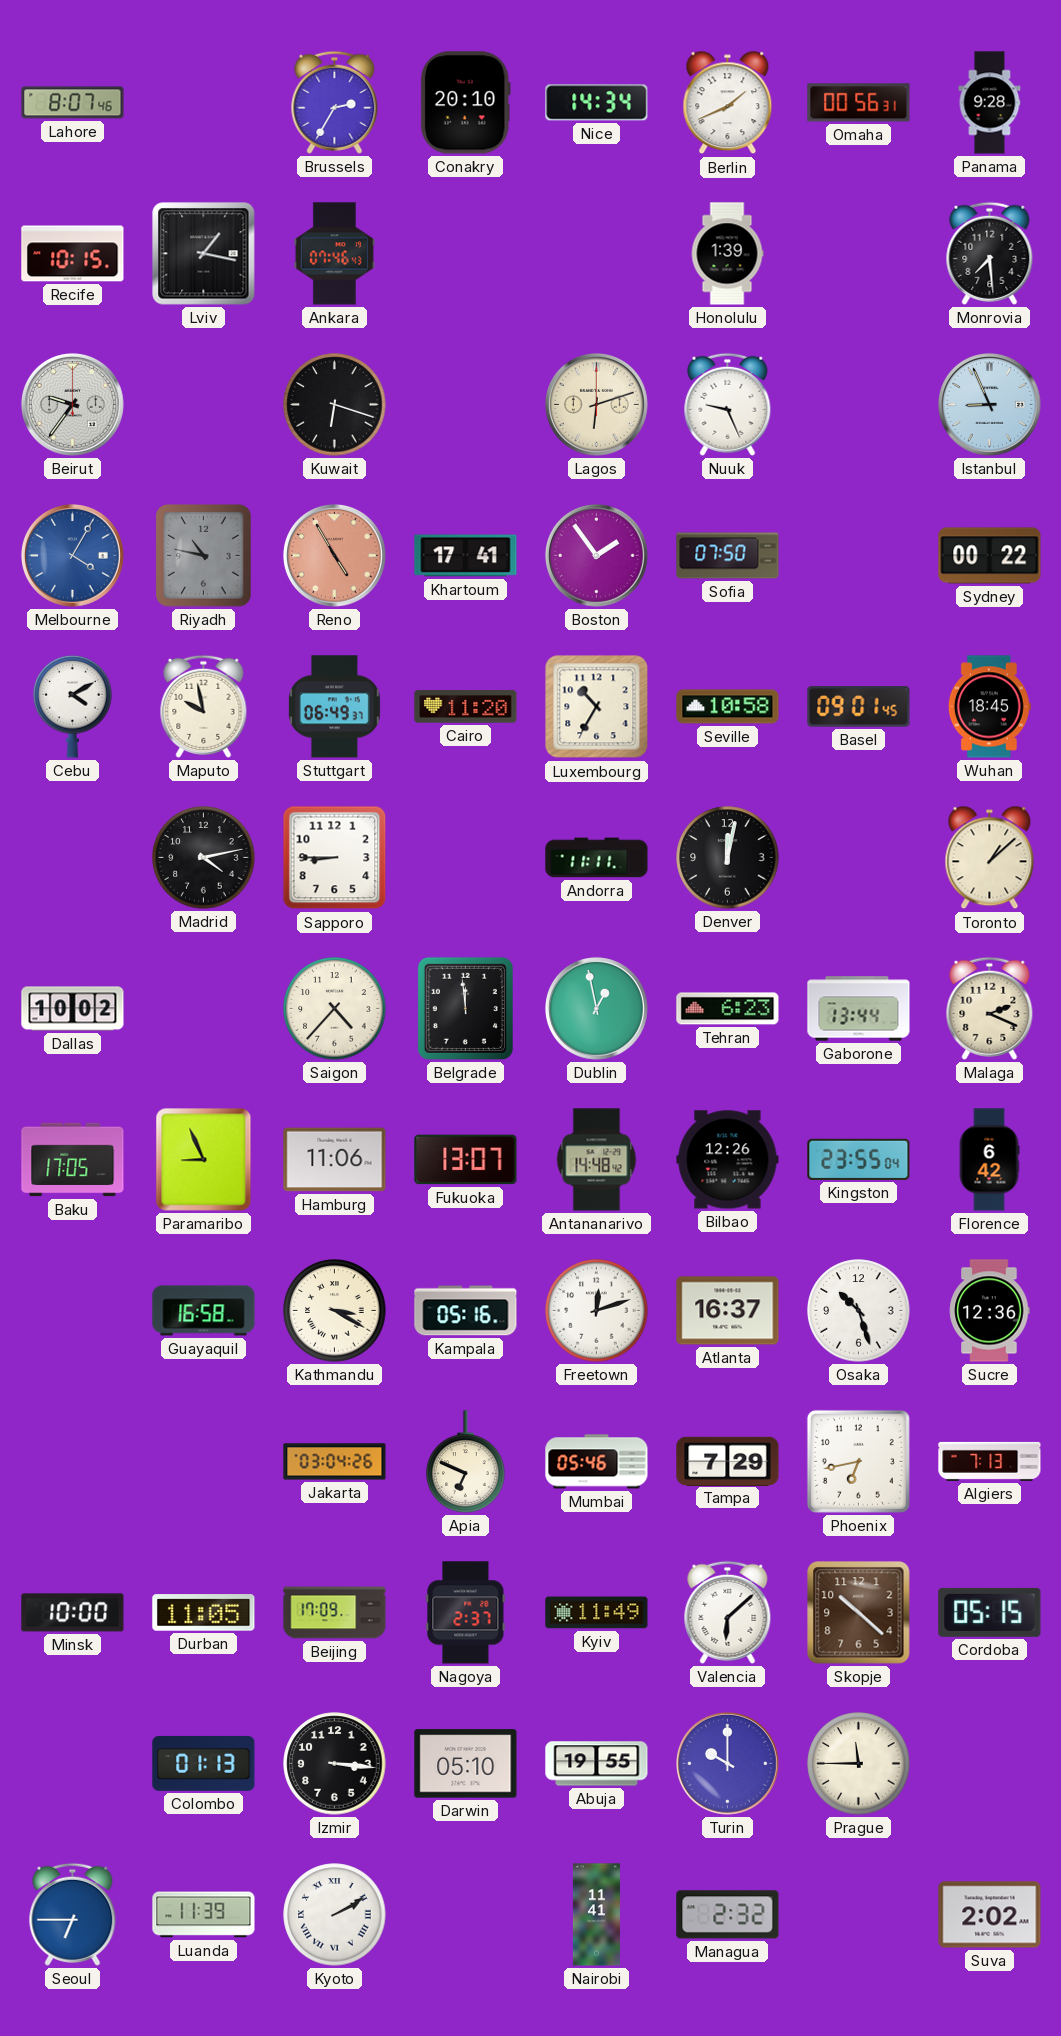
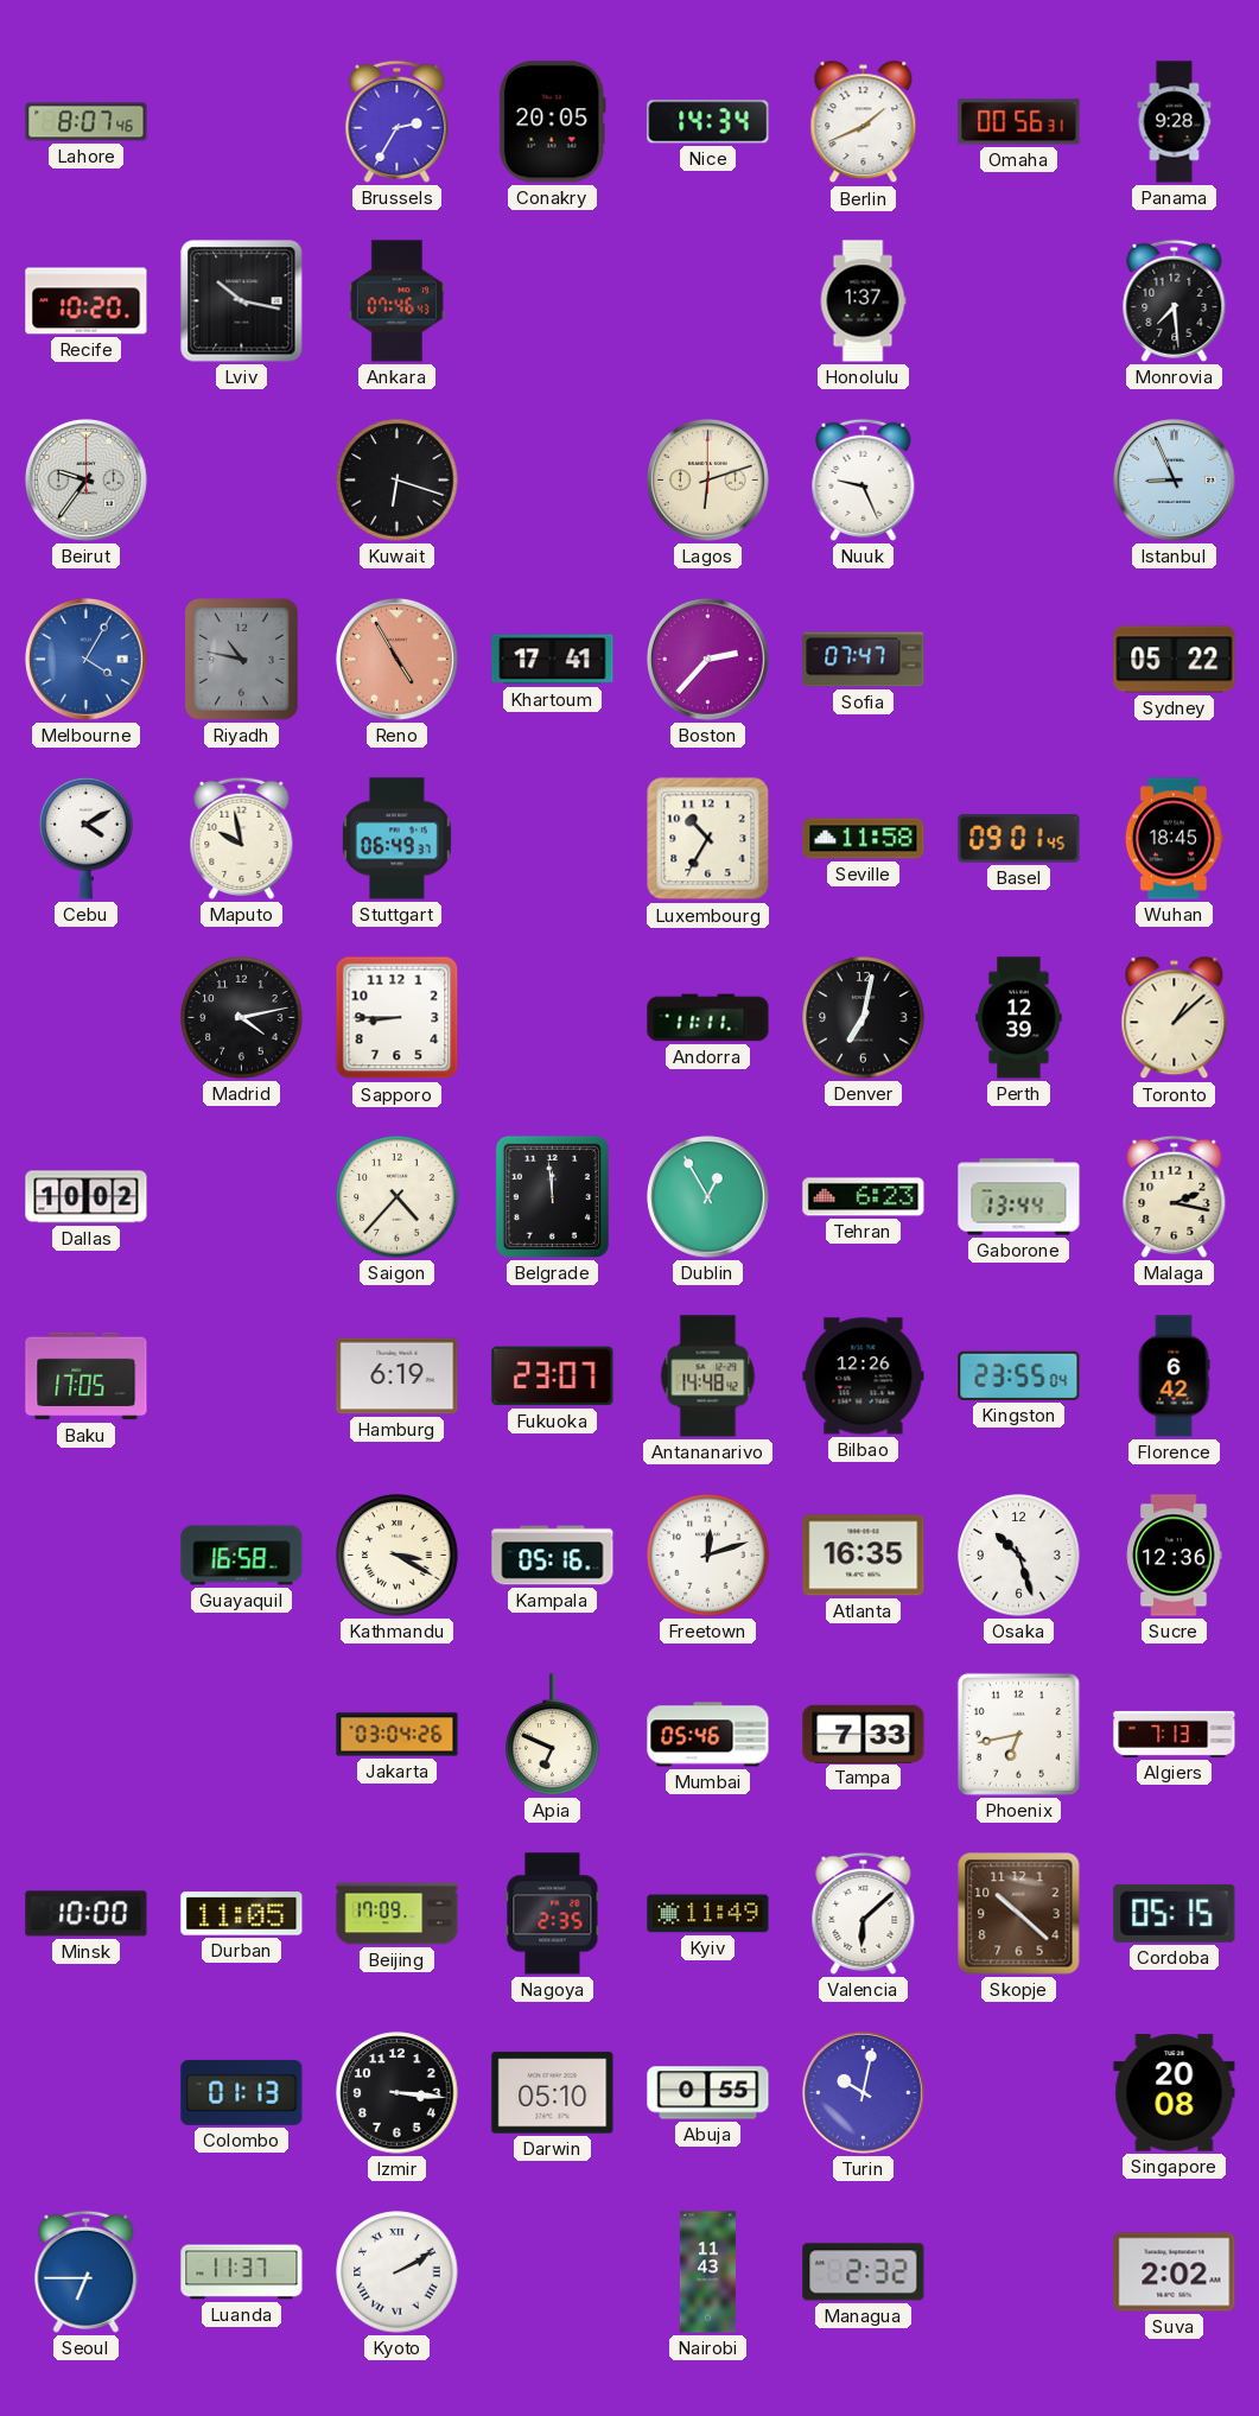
Conakry: 20:10 -> 20:05 (552, 122)
Recife: 10:15 -> 10:20 (87, 301)
Lviv: 1:17 -> 10:17 (242, 301)
Honolulu: 1:39 -> 1:37 (863, 301)
Boston: 1:54 -> 2:37 (707, 659)
Sofia: 07:50 -> 07:47 (864, 660)
Sydney: 00:22 -> 05:22 (1175, 660)
Cairo: 11:20 -> none (466, 707)
Seville: 10:58 -> 11:58 (864, 839)
Denver: 12:02 -> 7:02 (864, 1018)
Perth: none -> 12:39 (1019, 1018)
Dublin: 12:58 -> 12:55 (707, 1196)
Malaga: 2:19 -> 2:17 (1175, 1196)
Paramaribo: 8:56 -> none (204, 1160)
Hamburg: 11:06 -> 6:19 (398, 1377)
Fukuoka: 13:07 -> 23:07 (553, 1377)
Atlanta: 16:37 -> 16:35 (864, 1556)
Tampa: 7:29 -> 7:33 (864, 1734)
Nagoya: 2:37 -> 2:35 (553, 1914)
Abuja: 19:55 -> 0:55 (708, 2093)
Turin: 10:00 -> 10:02 (863, 2092)
Prague: 11:45 -> none (859, 1764)
Singapore: none -> 20:08 (1175, 2093)
Luanda: 11:39 -> 11:37 (242, 2272)
Nairobi: 11:41 -> 11:43 (707, 2272)
